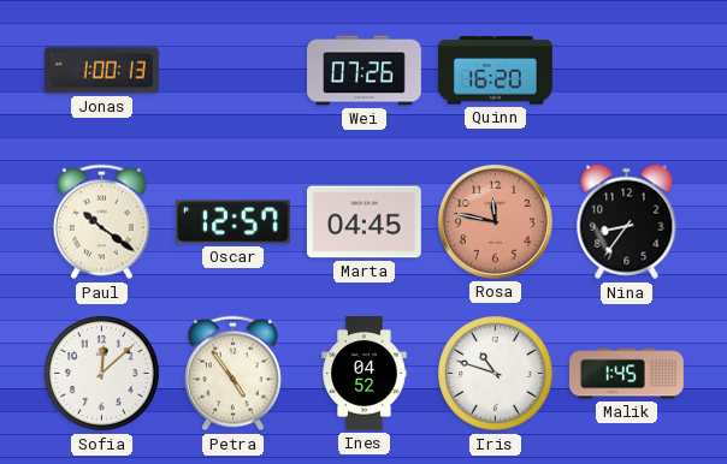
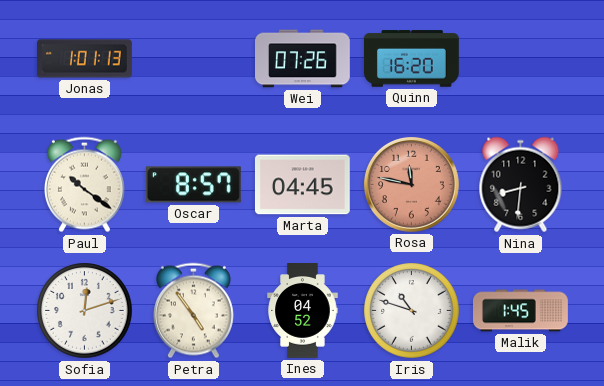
Jonas: 1:00 -> 1:01 (85, 59)
Oscar: 12:57 -> 8:57 (193, 185)
Nina: 8:36 -> 8:31 (521, 185)
Sofia: 12:08 -> 12:12 (85, 311)
